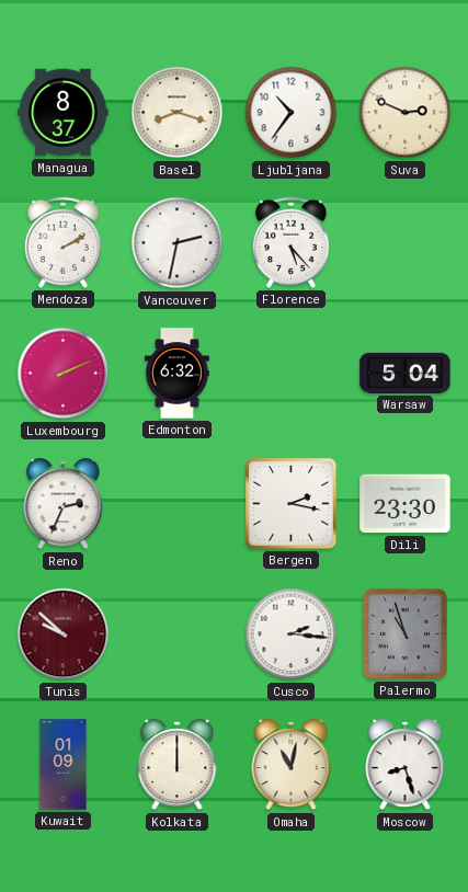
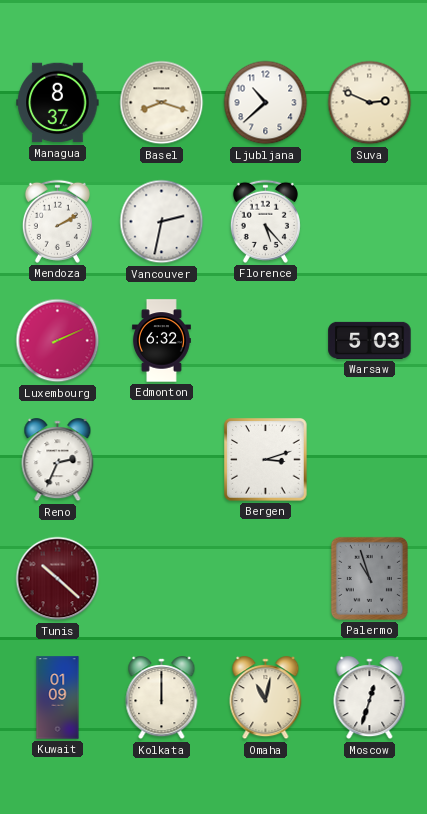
Ljubljana: 10:36 -> 10:38 (266, 103)
Warsaw: 5:04 -> 5:03 (370, 340)
Bergen: 2:17 -> 3:12 (266, 460)
Dili: 23:30 -> none (406, 504)
Tunis: 9:52 -> 10:22 (58, 579)
Cusco: 2:16 -> none (292, 634)
Moscow: 8:27 -> 12:33 (370, 698)
